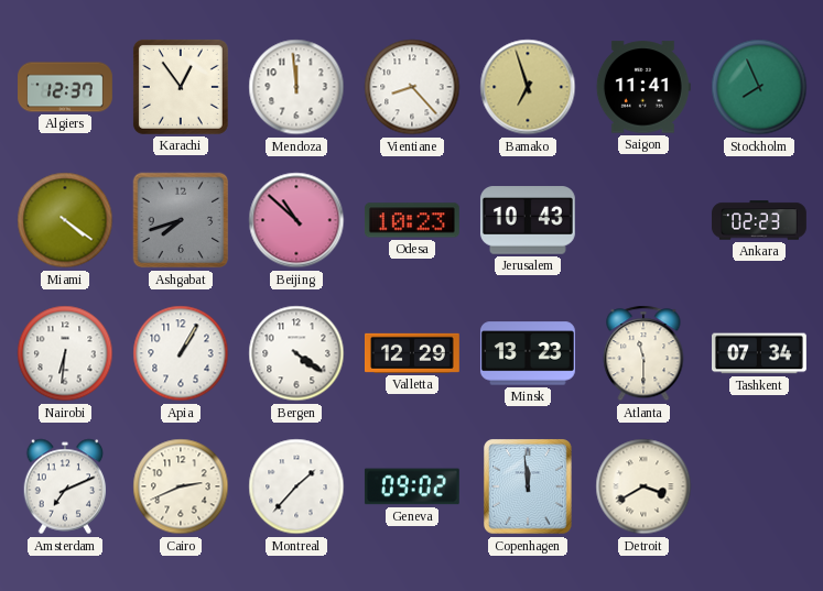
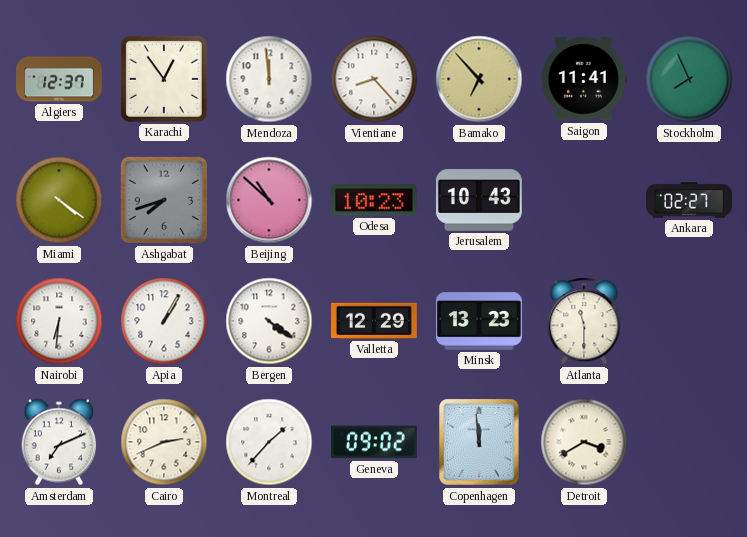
Bamako: 6:57 -> 6:53 (479, 79)
Ankara: 02:23 -> 02:27 (690, 200)
Tashkent: 07:34 -> none (760, 353)
